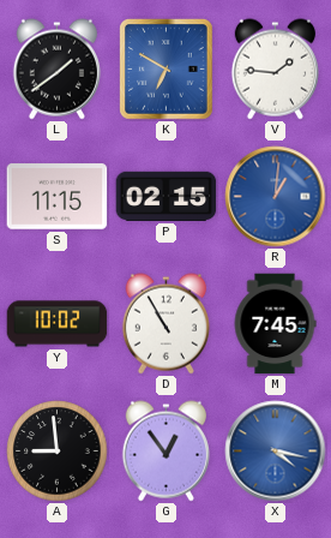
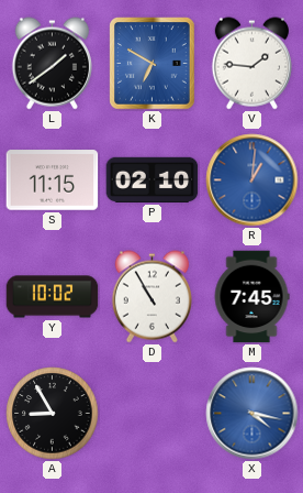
P: 02:15 -> 02:10 (153, 179)
A: 8:59 -> 8:55 (53, 414)
G: 12:54 -> none (165, 452)
